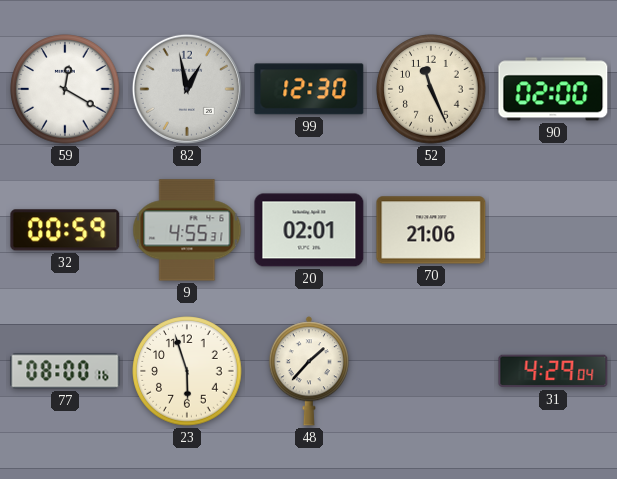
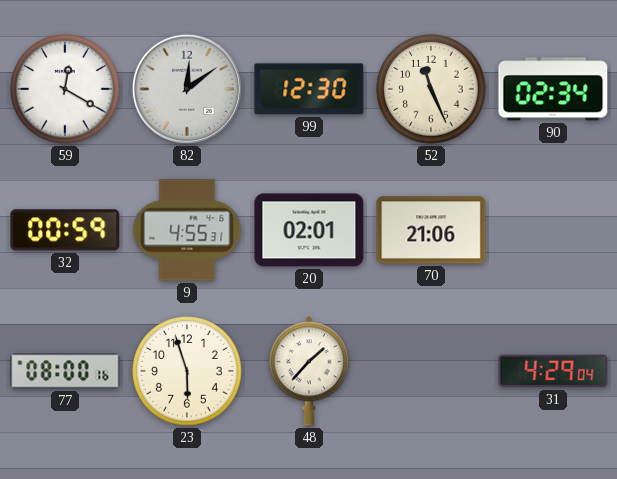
82: 12:58 -> 12:09 (187, 89)
90: 02:00 -> 02:34 (553, 89)
